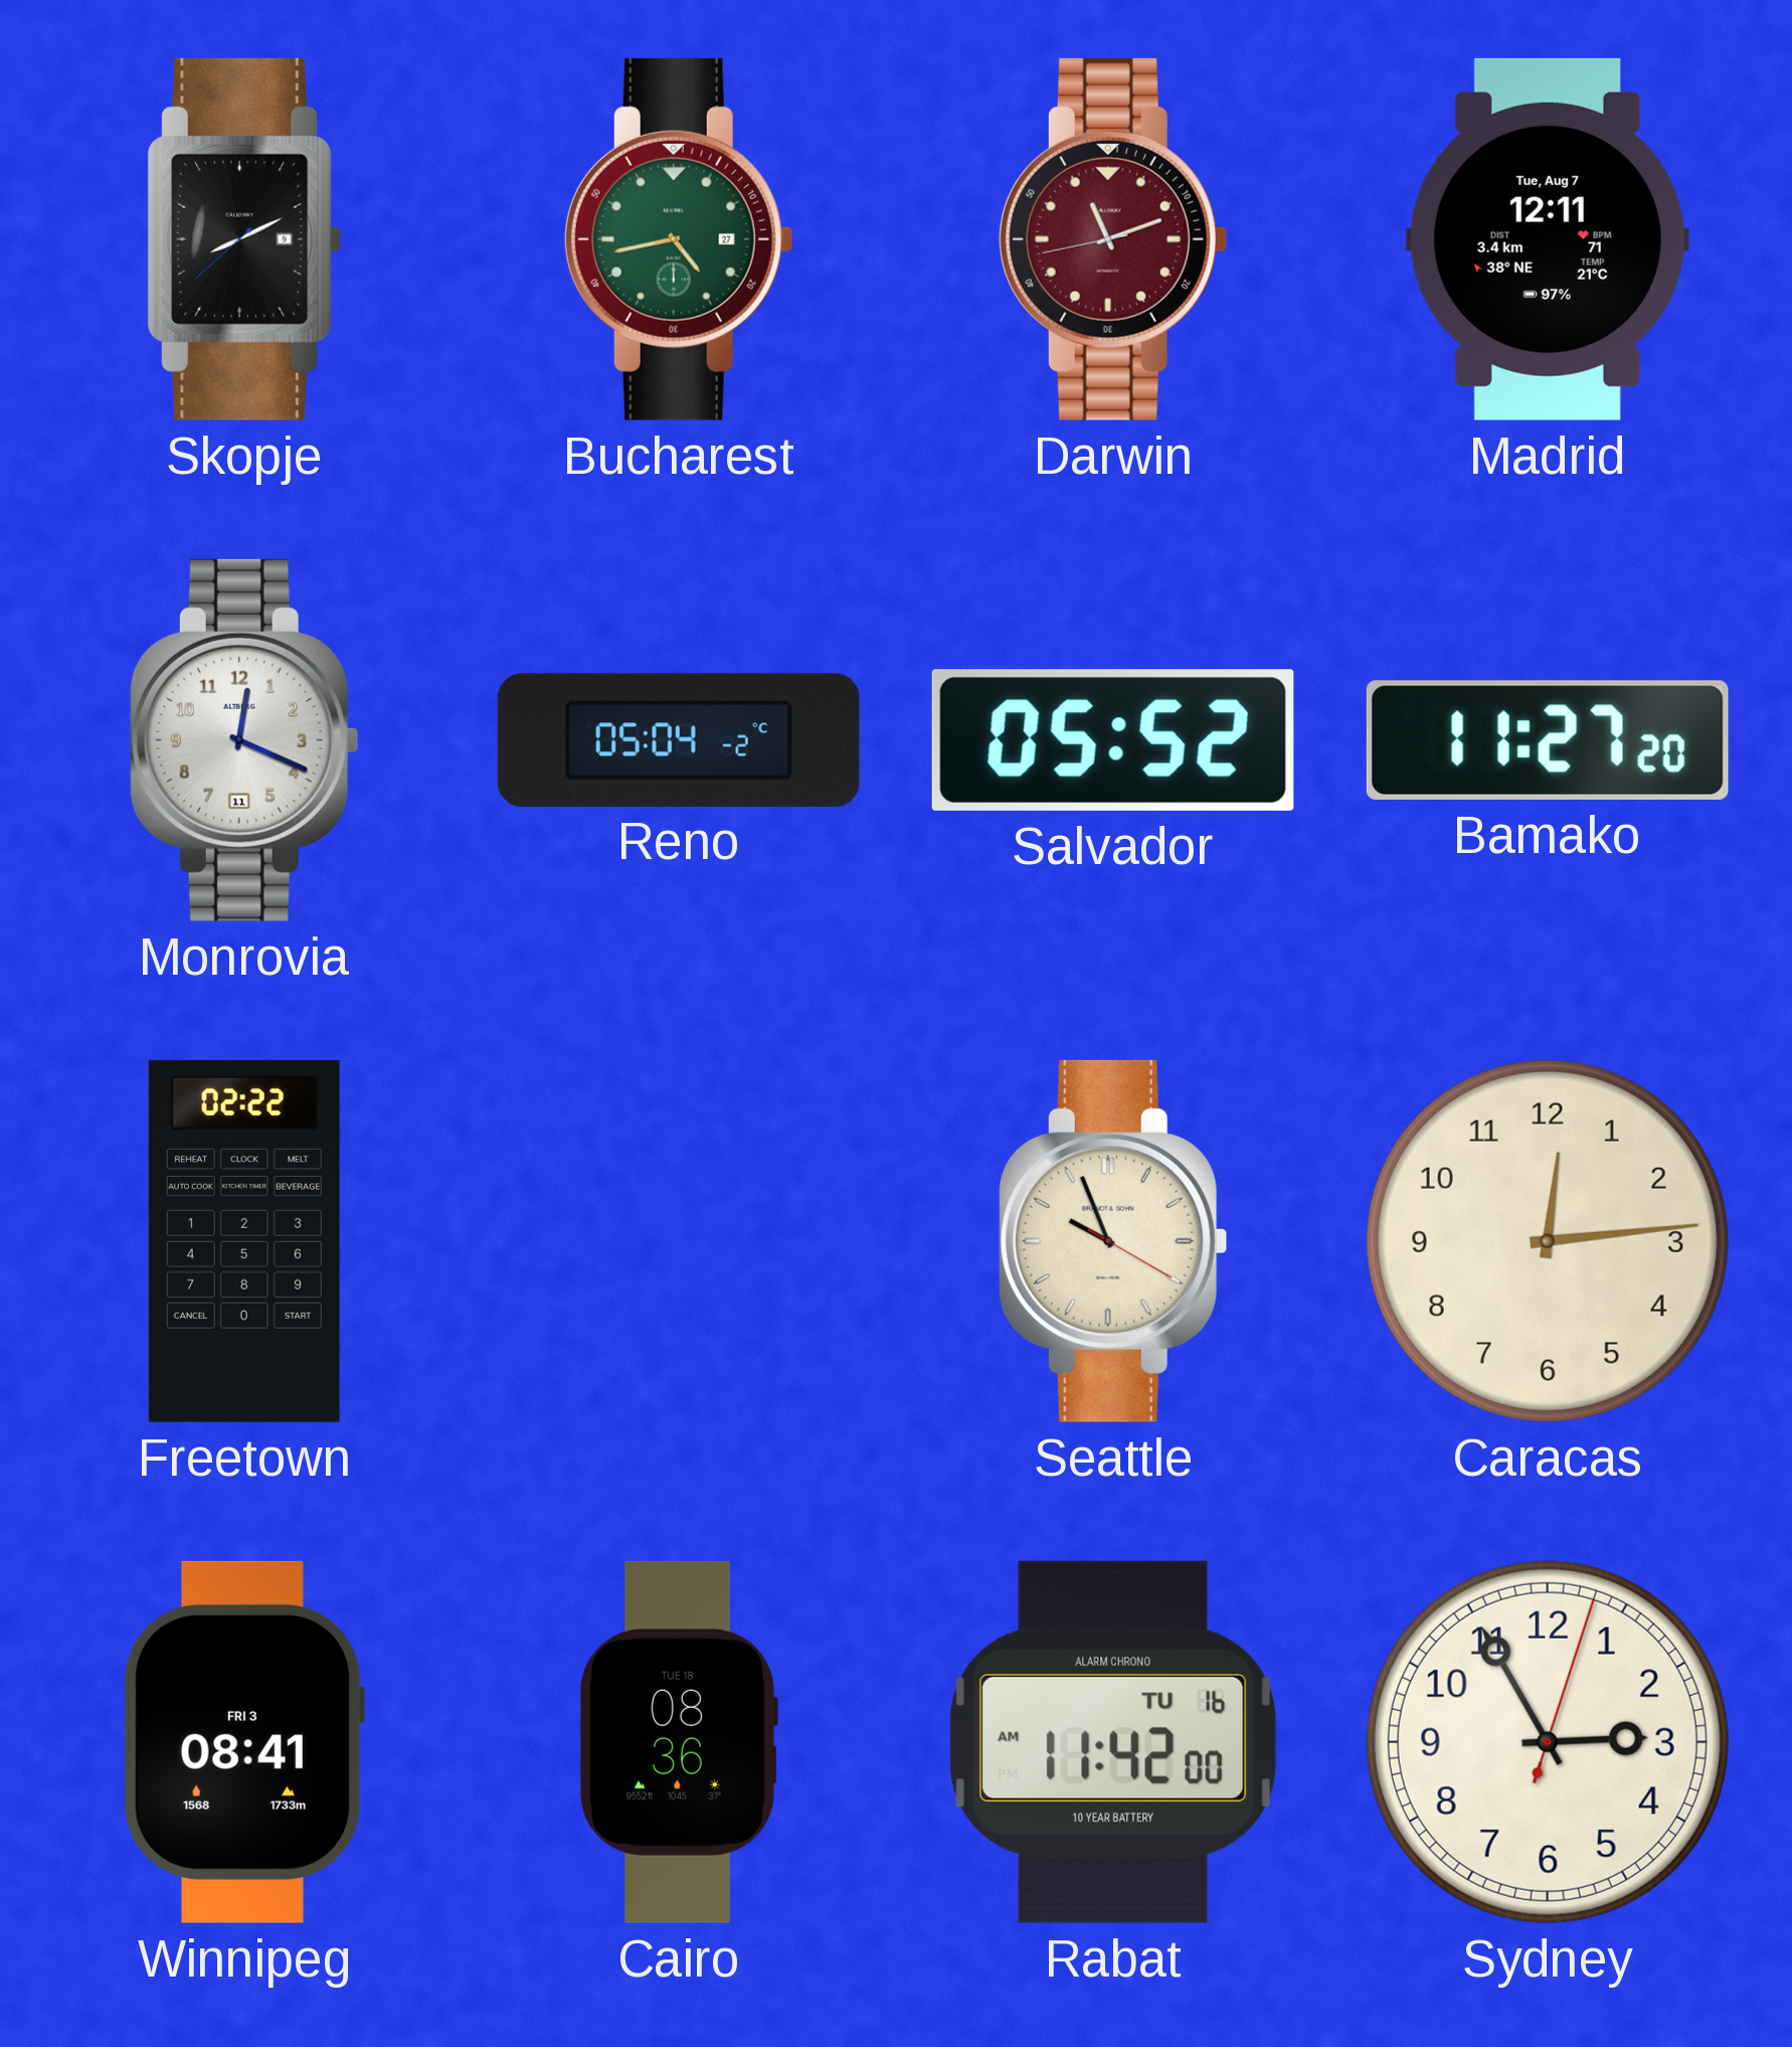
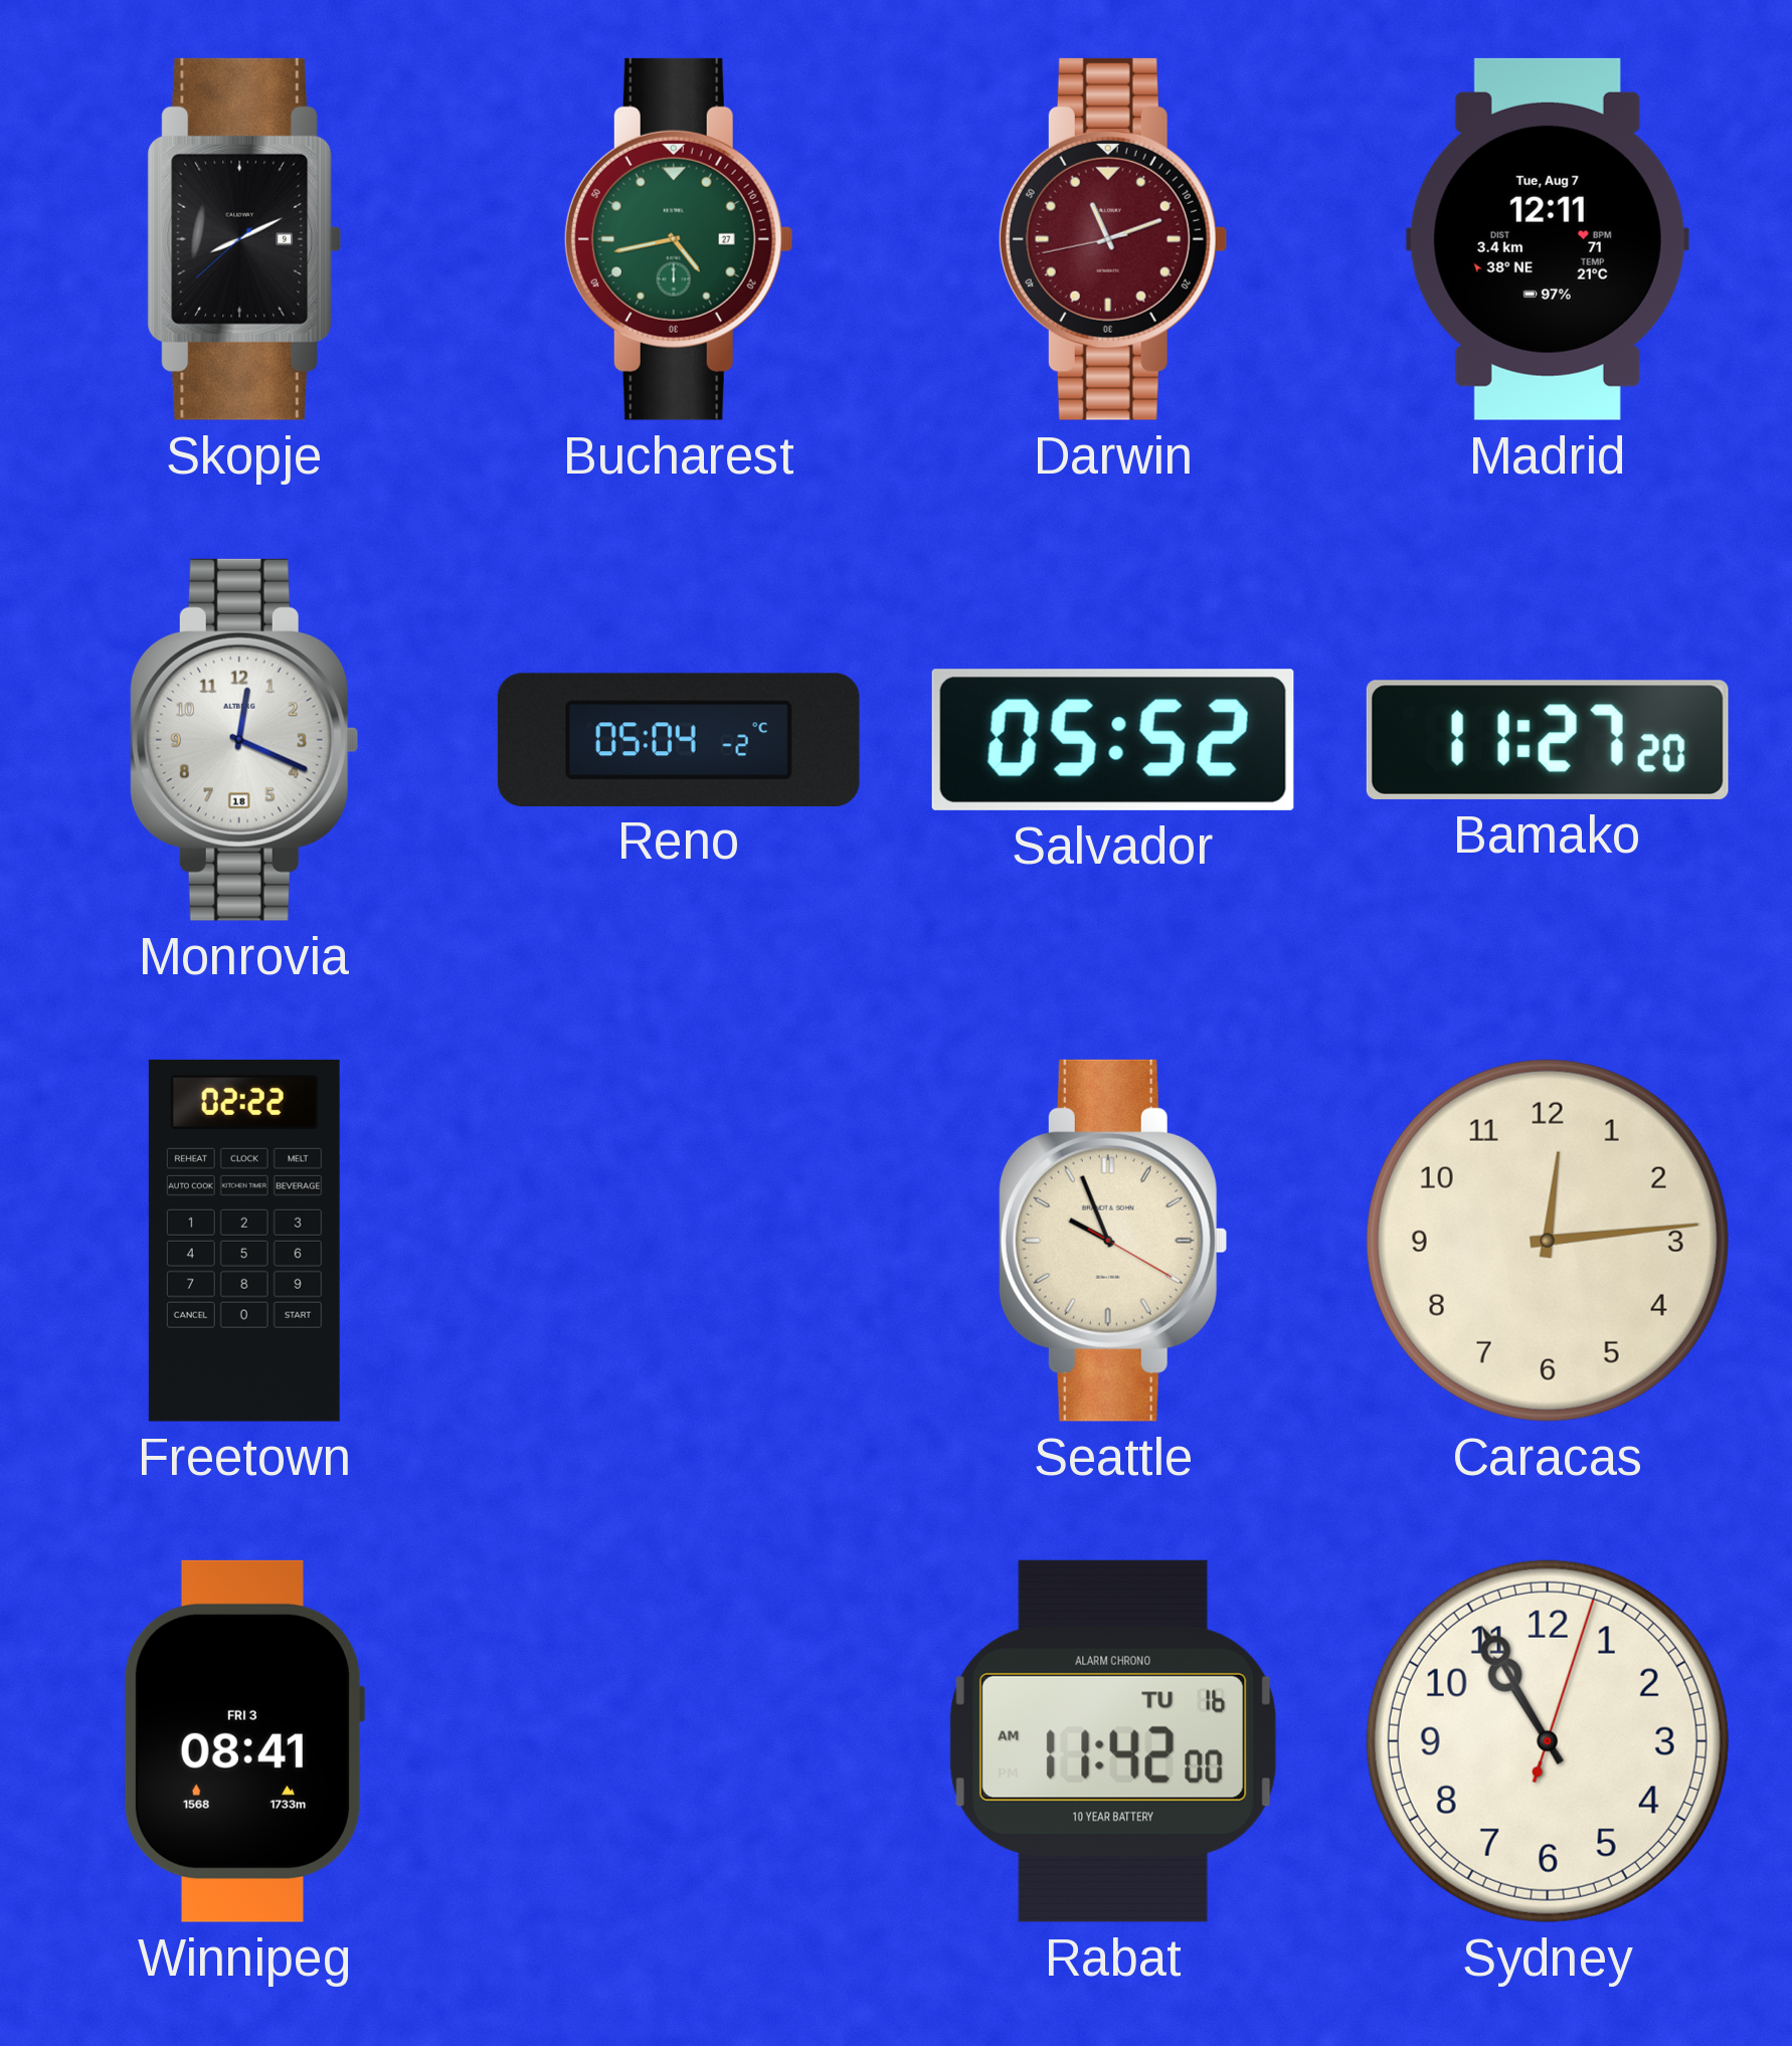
Monrovia date: 11 -> 18 (244, 740)
Cairo: 08:36 -> none (678, 1742)
Sydney: 2:55 -> 10:55 (1548, 1741)
